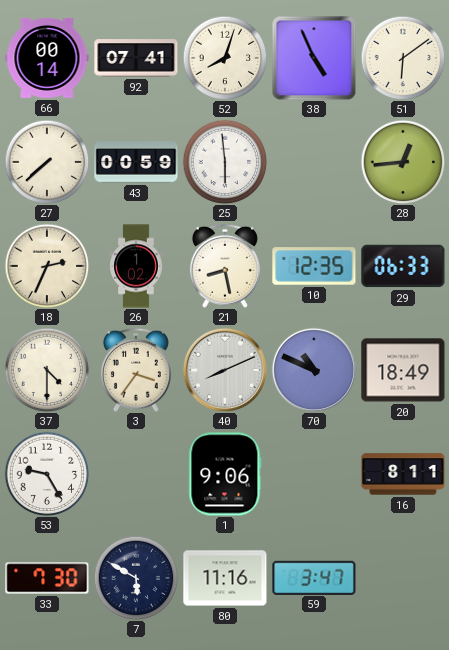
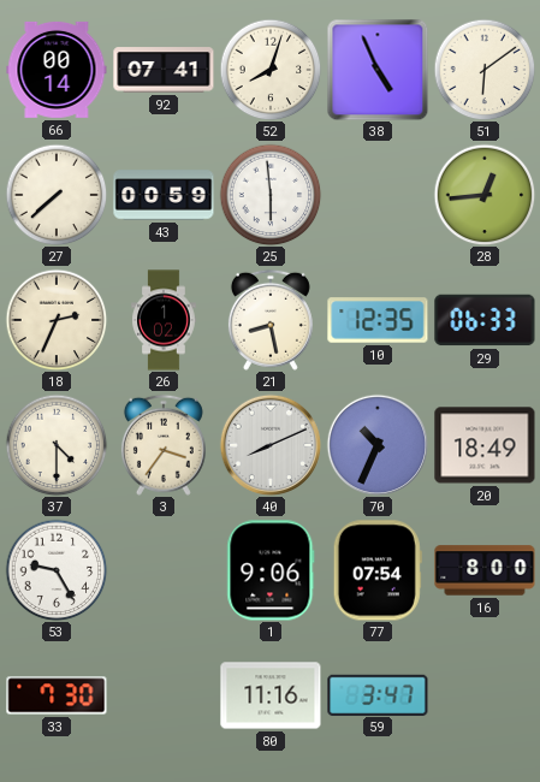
70: 10:49 -> 10:34 (376, 444)
77: none -> 07:54 (378, 570)
16: 8:11 -> 8:00 (485, 570)
7: 5:50 -> none (136, 578)
